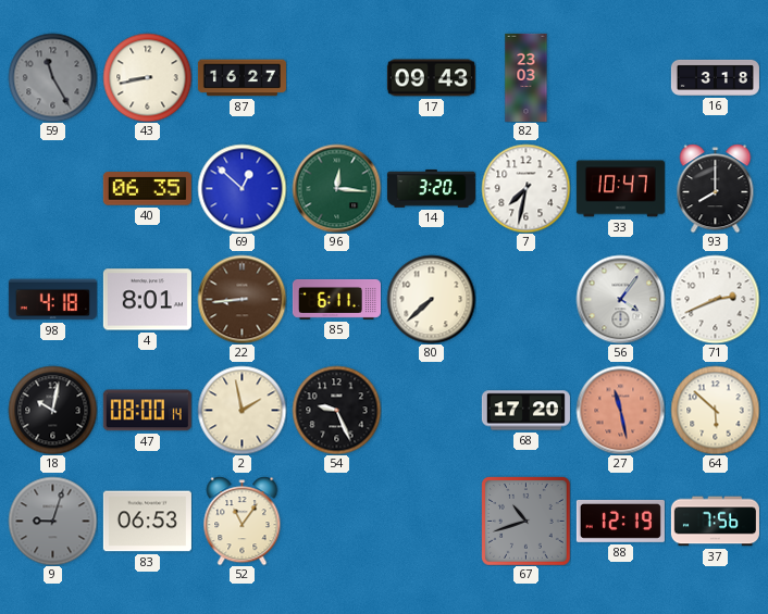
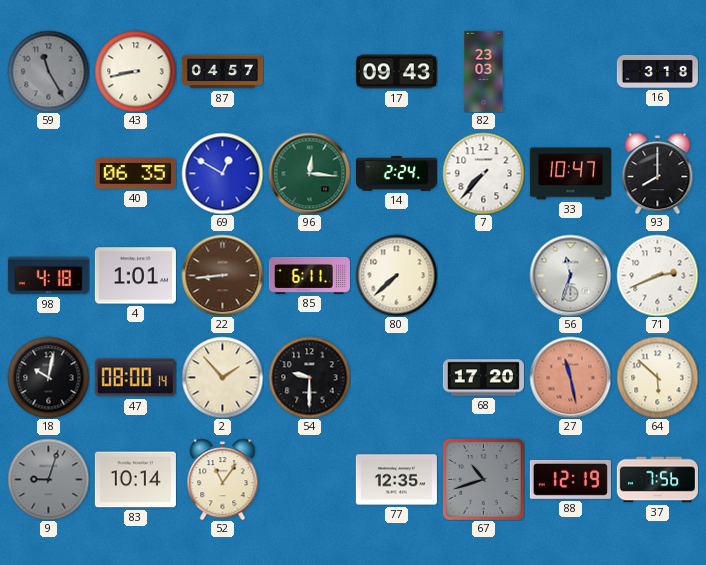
87: 16:27 -> 04:57 (222, 72)
69: 12:52 -> 12:50 (222, 173)
14: 3:20 -> 2:24 (396, 173)
7: 7:32 -> 7:37 (483, 173)
4: 8:01 -> 1:01 (135, 276)
56: 4:06 -> 11:33 (570, 275)
2: 1:58 -> 1:53 (222, 377)
54: 9:26 -> 9:30 (309, 377)
83: 06:53 -> 10:14 (135, 480)
77: none -> 12:35 (396, 480)
